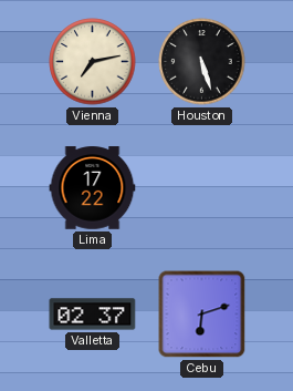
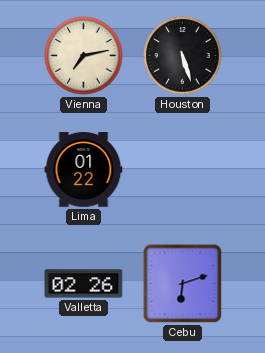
Lima: 17:22 -> 01:22 (84, 170)
Valletta: 02:37 -> 02:26 (84, 284)
